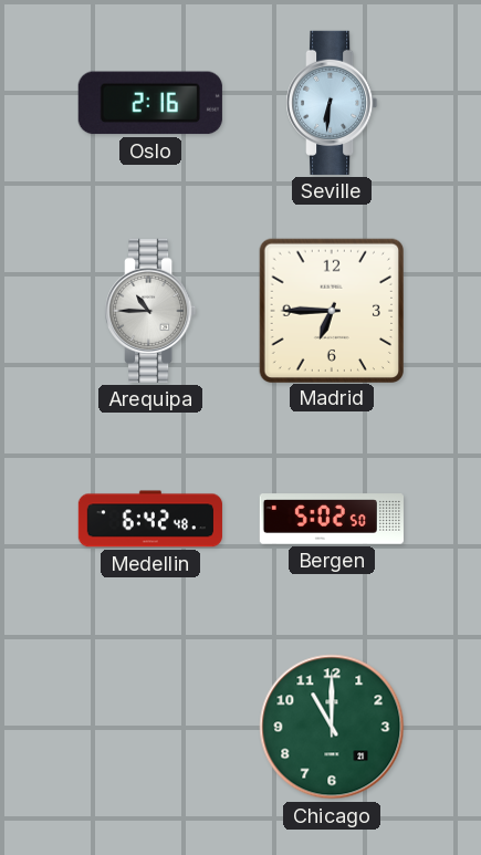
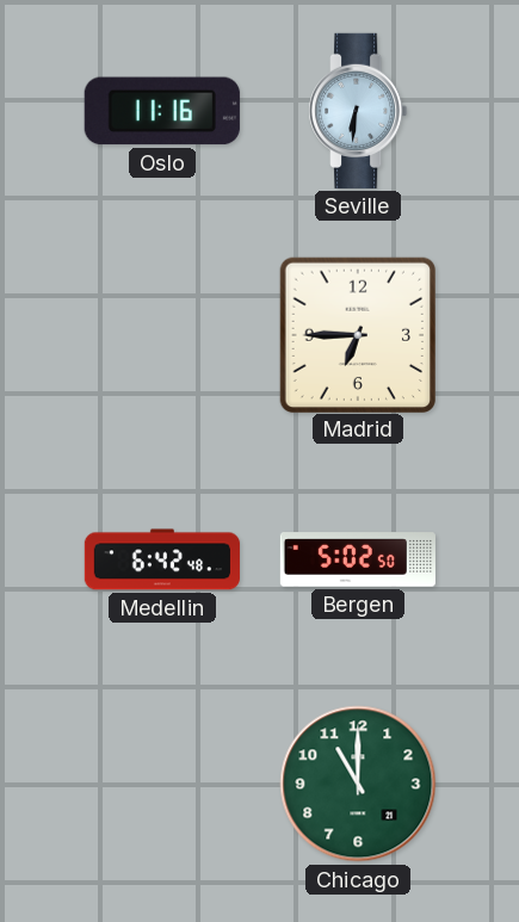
Oslo: 2:16 -> 11:16 (162, 111)
Arequipa: 10:45 -> none (150, 311)
